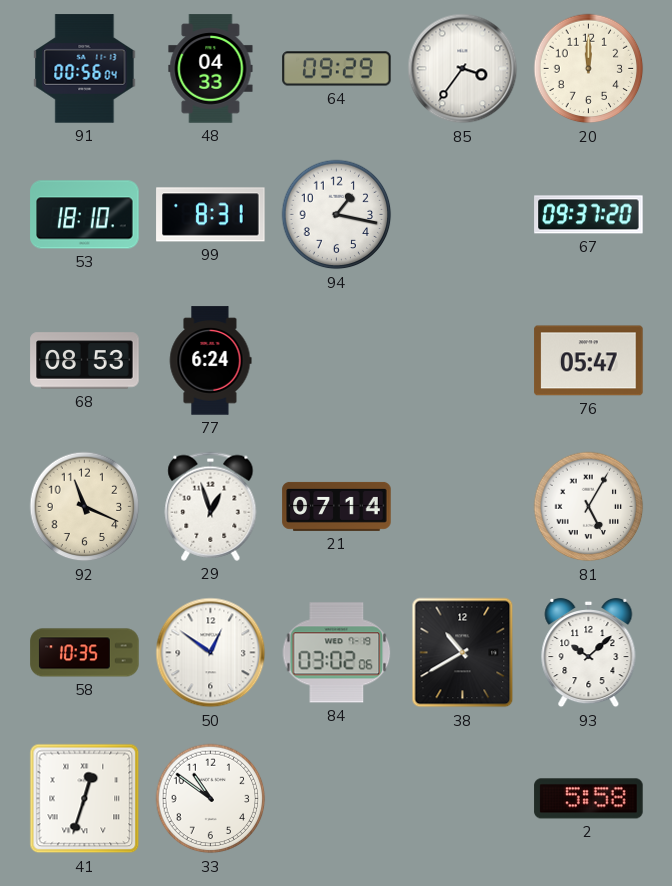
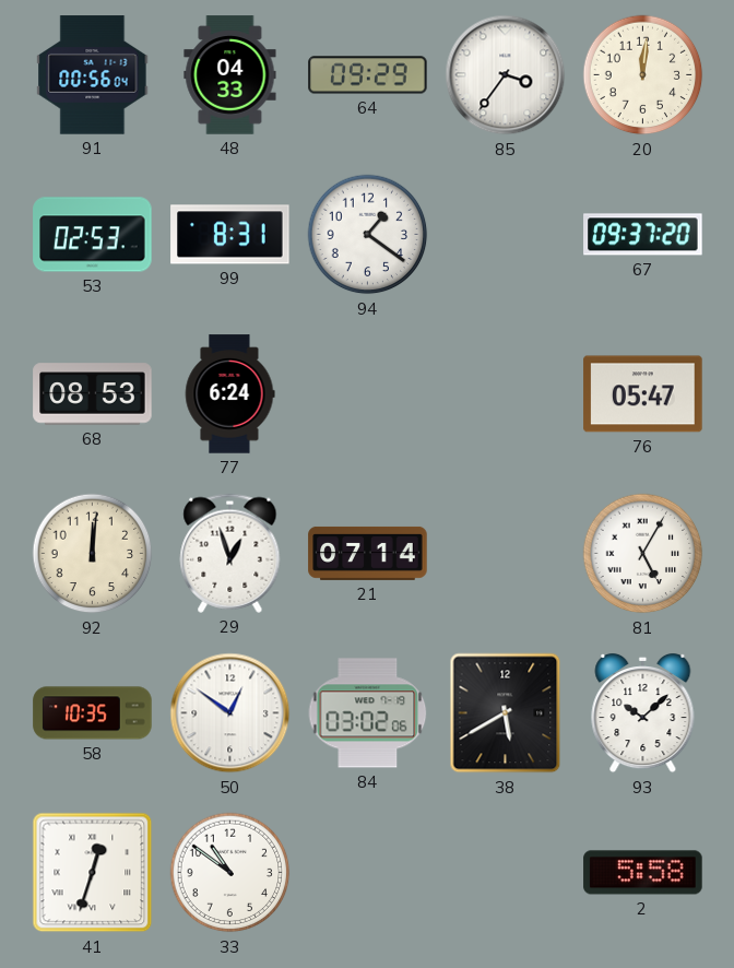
20: 12:00 -> 12:01 (643, 75)
53: 18:10 -> 02:53 (93, 235)
94: 1:17 -> 1:21 (368, 235)
92: 11:19 -> 12:01 (93, 554)
38: 10:40 -> 5:40 (506, 713)
